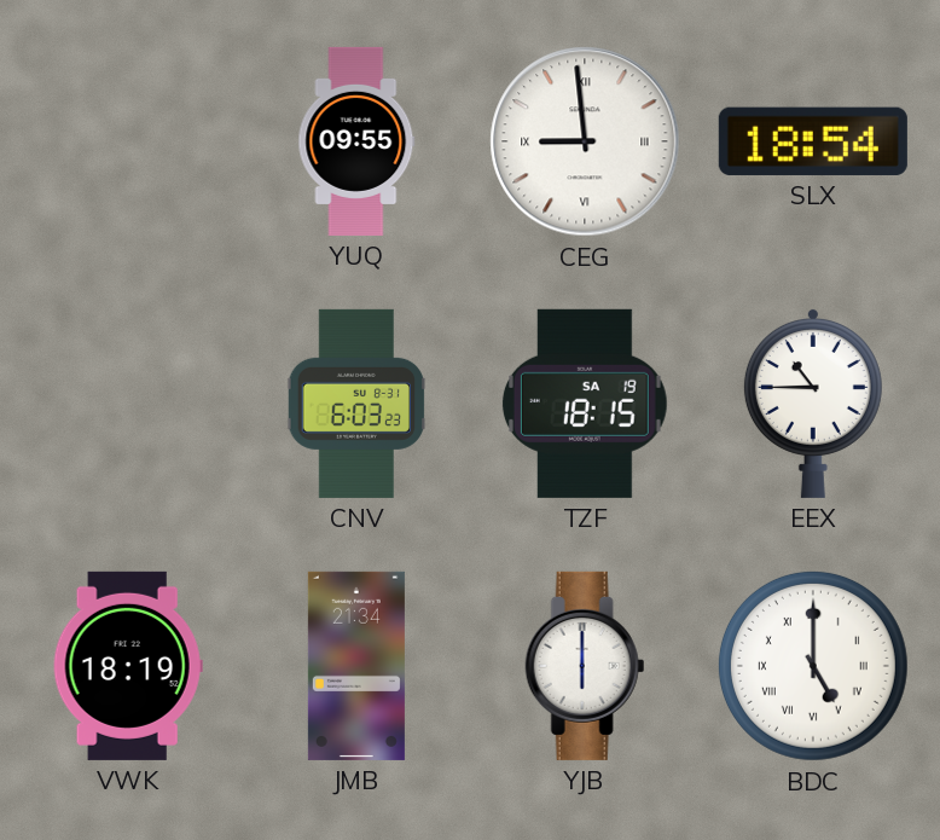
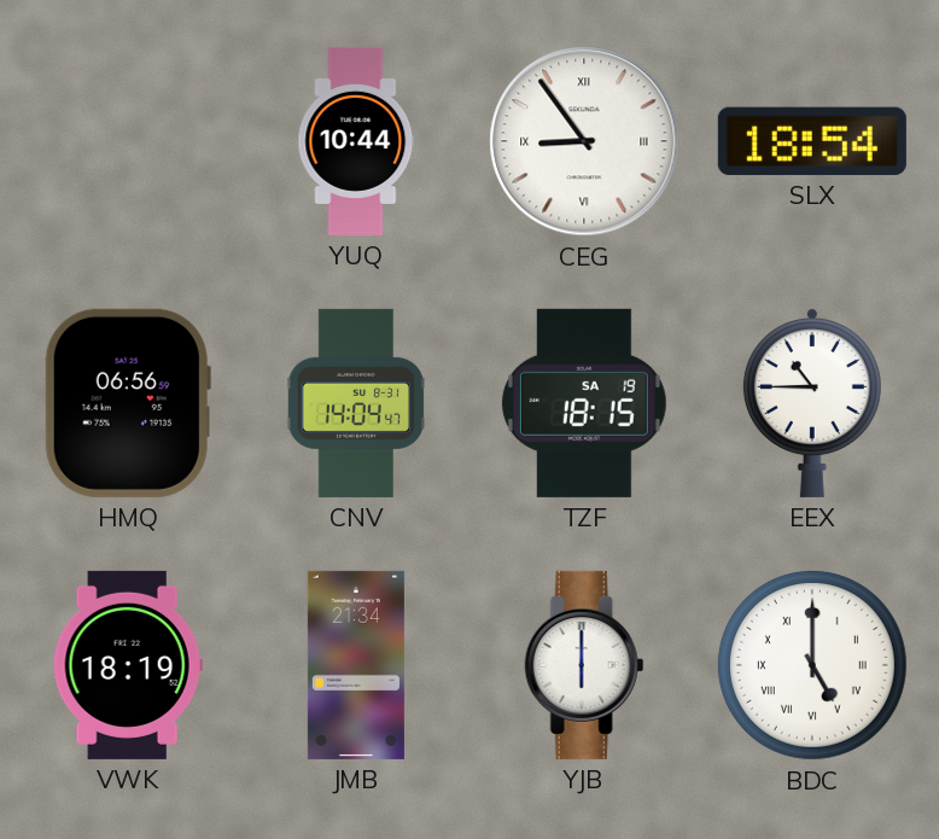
YUQ: 09:55 -> 10:44 (356, 141)
CEG: 8:59 -> 8:54 (584, 141)
HMQ: none -> 06:56 (128, 403)
CNV: 6:03 -> 14:04 (356, 403)
